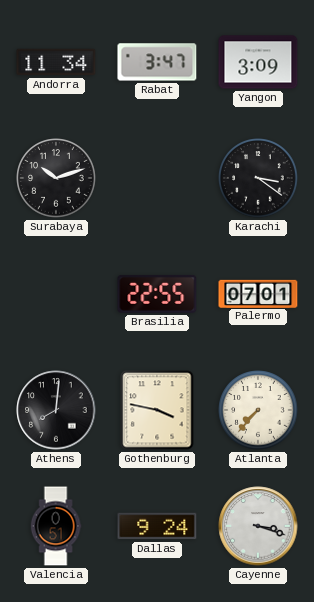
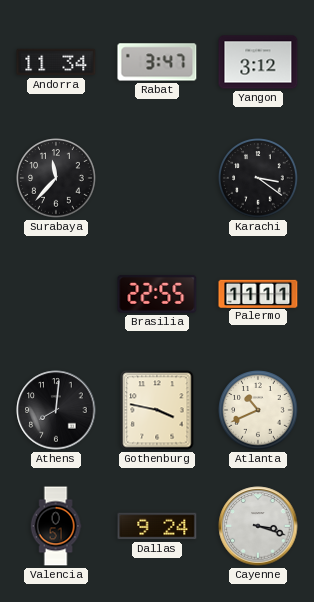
Yangon: 3:09 -> 3:12 (258, 62)
Surabaya: 10:12 -> 11:37 (56, 178)
Palermo: 07:01 -> 11:11 (258, 293)
Atlanta: 7:37 -> 10:41 (258, 410)
